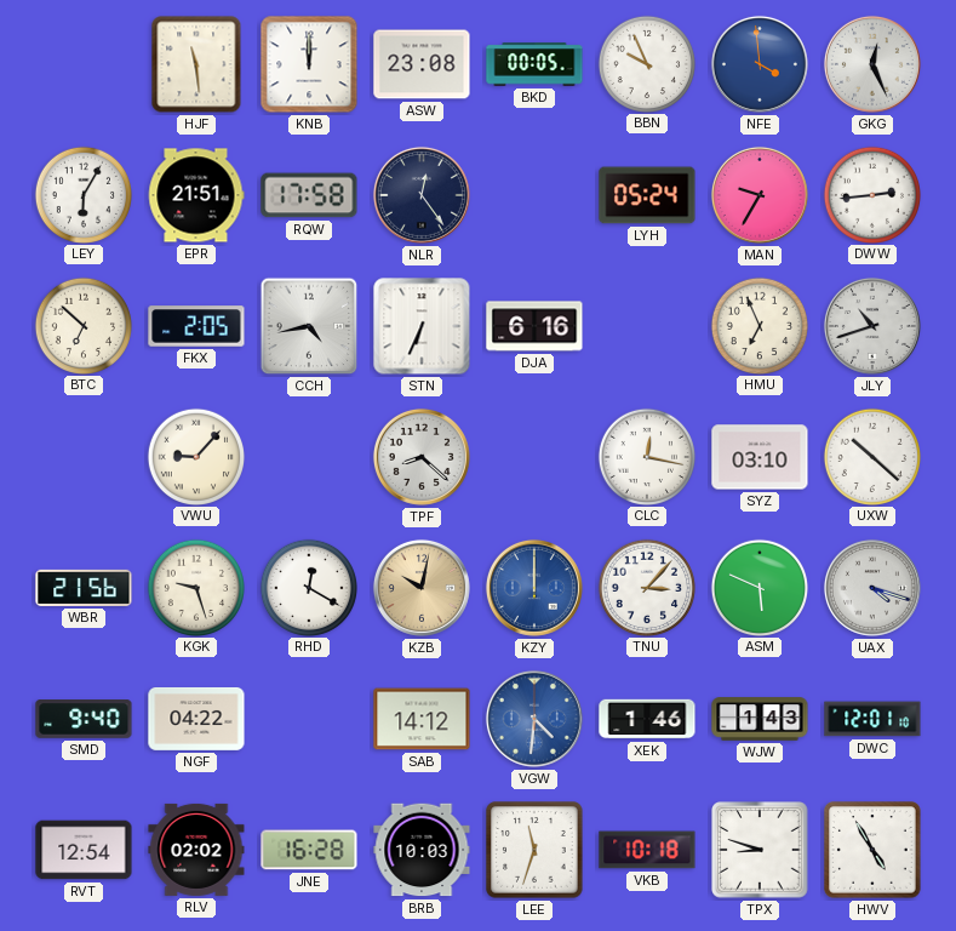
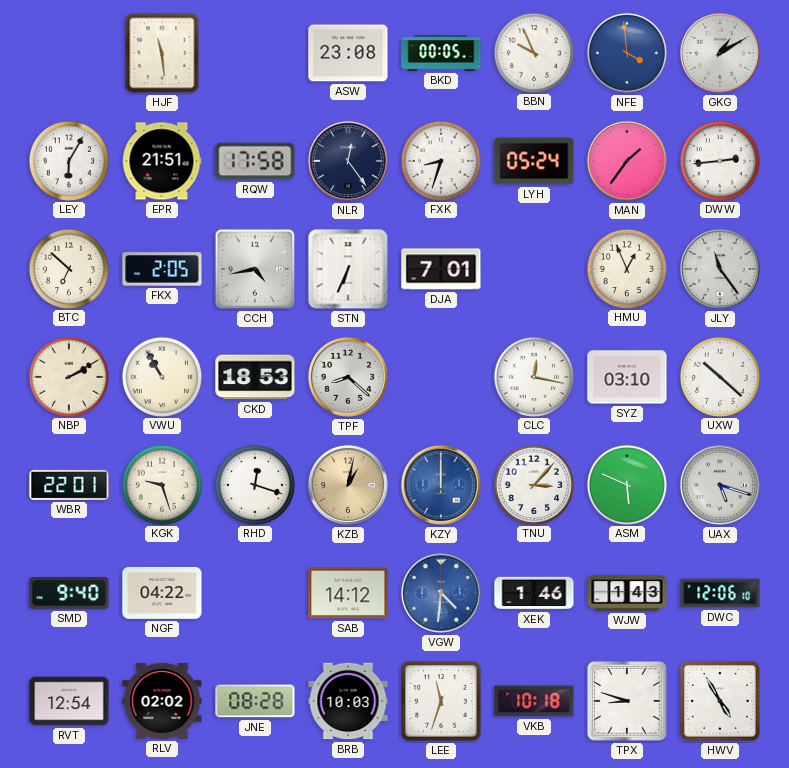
KNB: 12:00 -> none (309, 64)
GKG: 12:26 -> 1:10 (720, 53)
FXK: none -> 8:33 (440, 160)
MAN: 9:35 -> 1:36 (627, 161)
DJA: 6:16 -> 7:01 (441, 269)
HMU: 6:56 -> 12:56 (626, 268)
JLY: 10:42 -> 11:24 (720, 269)
NBP: none -> 2:10 (68, 376)
VWU: 9:07 -> 10:55 (161, 376)
CKD: none -> 18:53 (255, 377)
WBR: 21:56 -> 22:01 (69, 485)
RHD: 12:20 -> 12:18 (254, 484)
KZB: 10:02 -> 1:02 (348, 485)
UAX: 4:18 -> 5:18 (720, 485)
DWC: 12:01 -> 12:06 (720, 593)
JNE: 16:28 -> 08:28 (255, 701)
